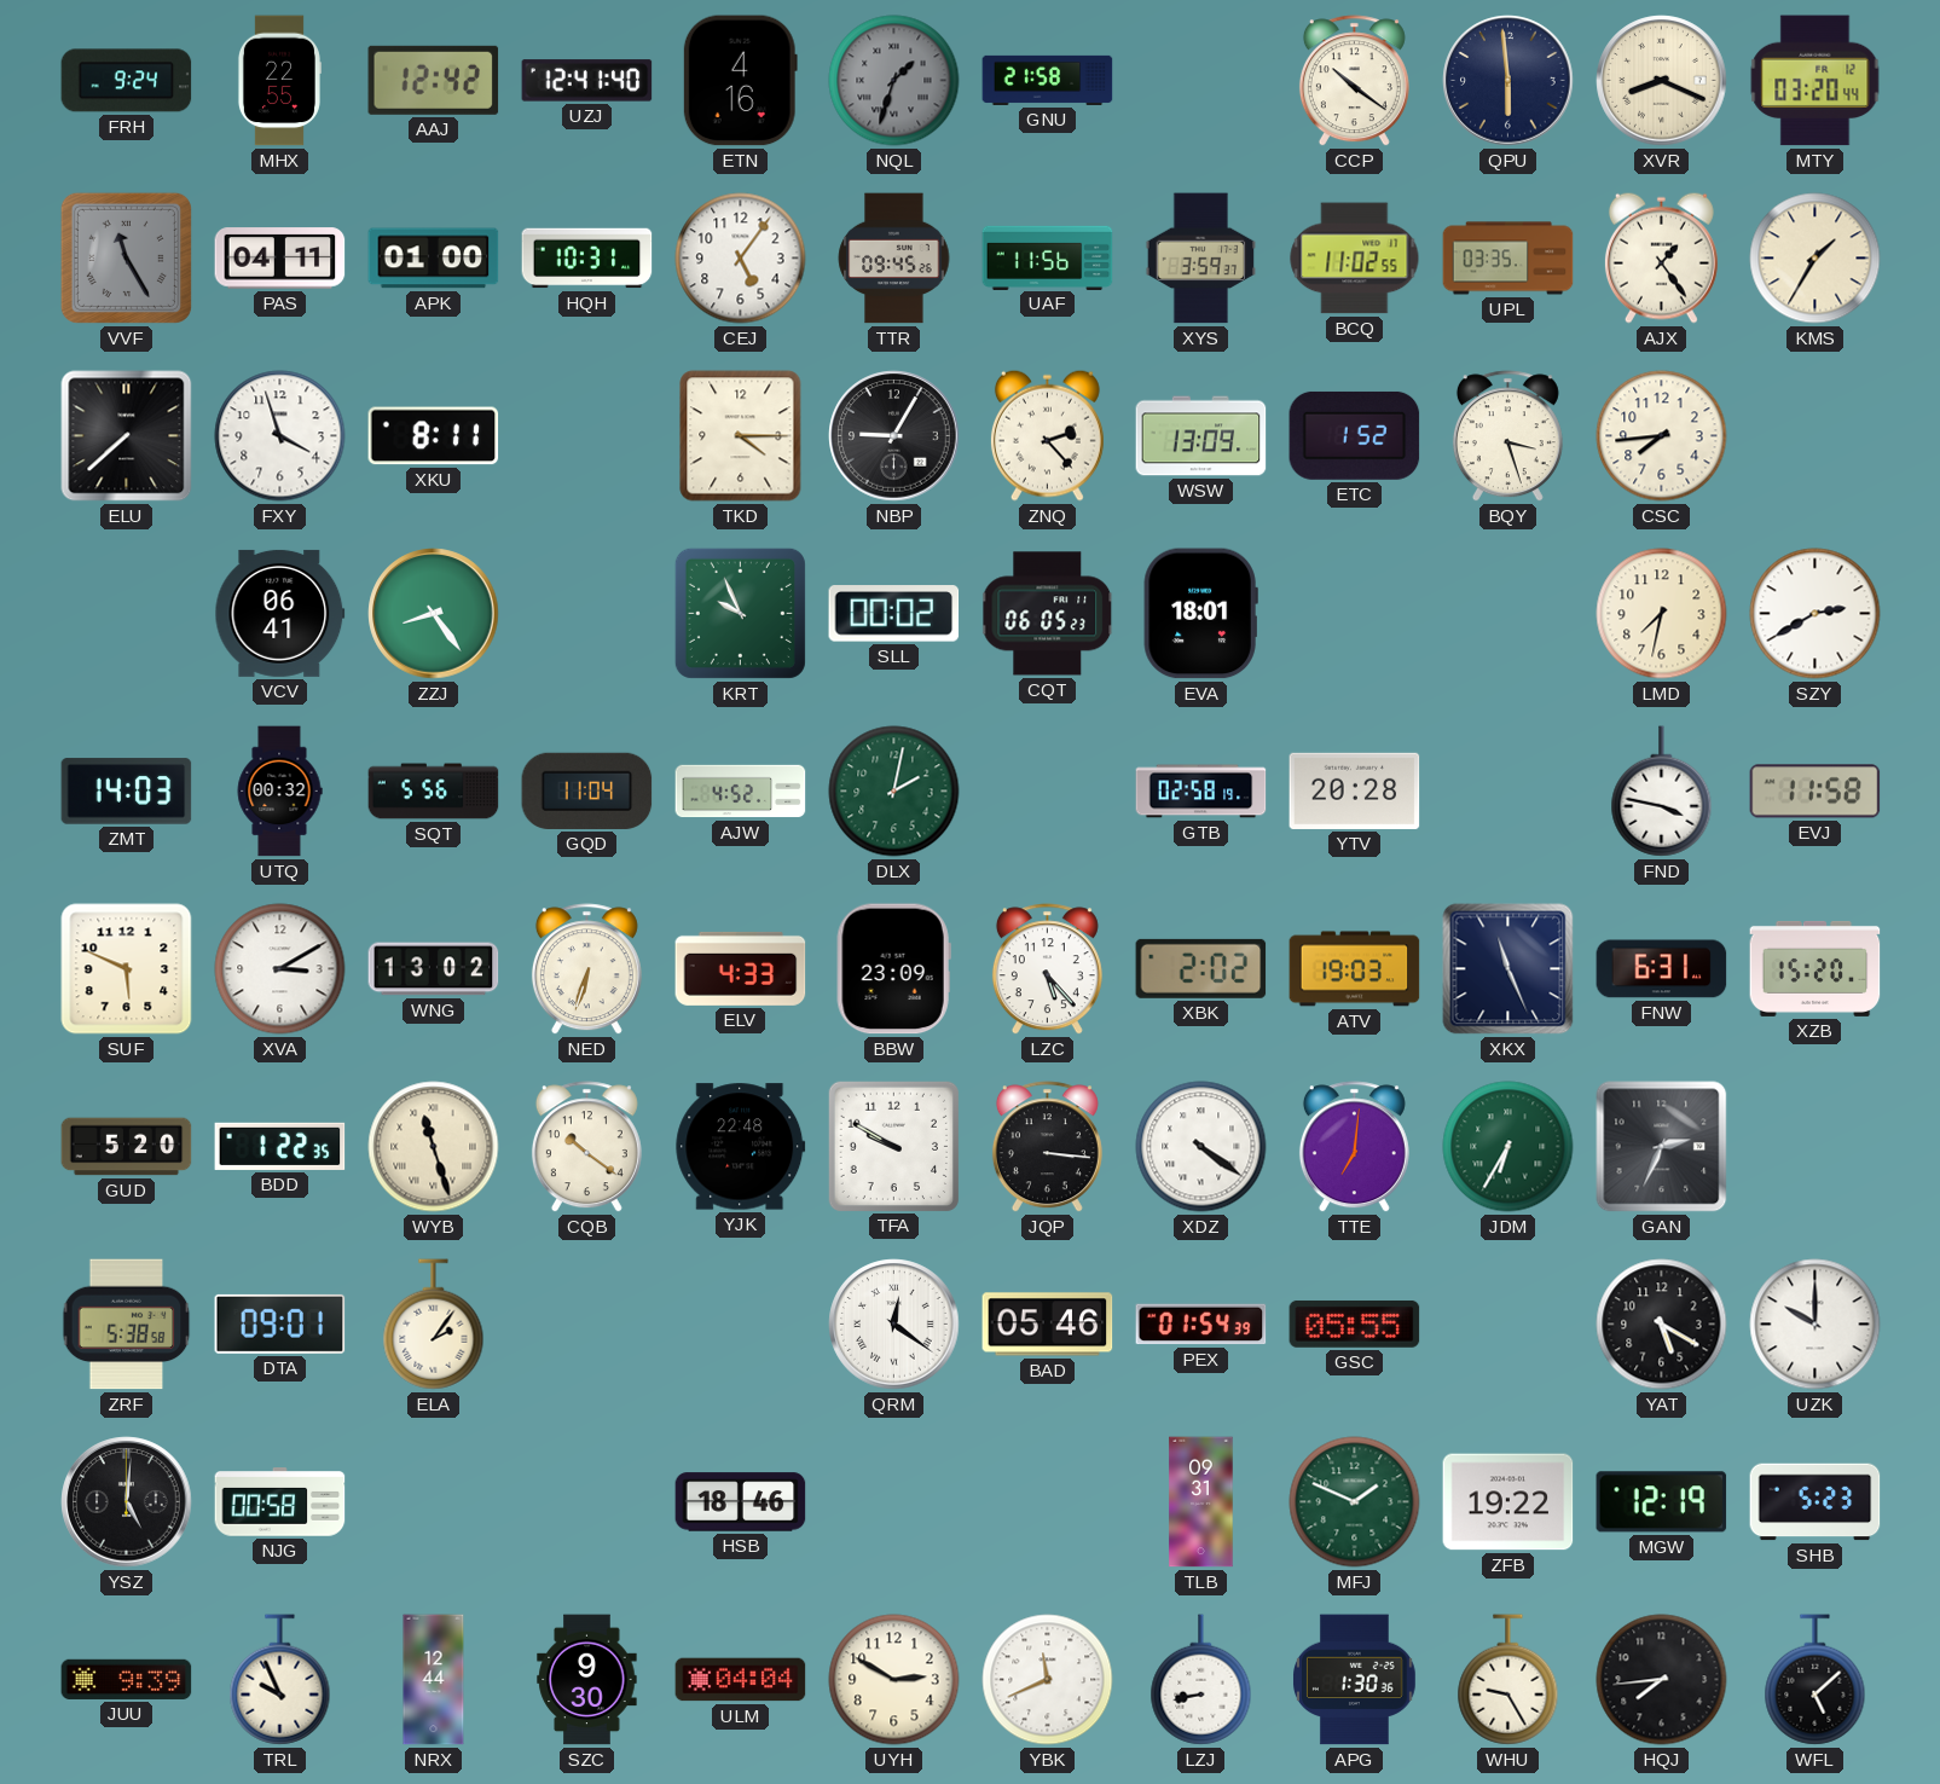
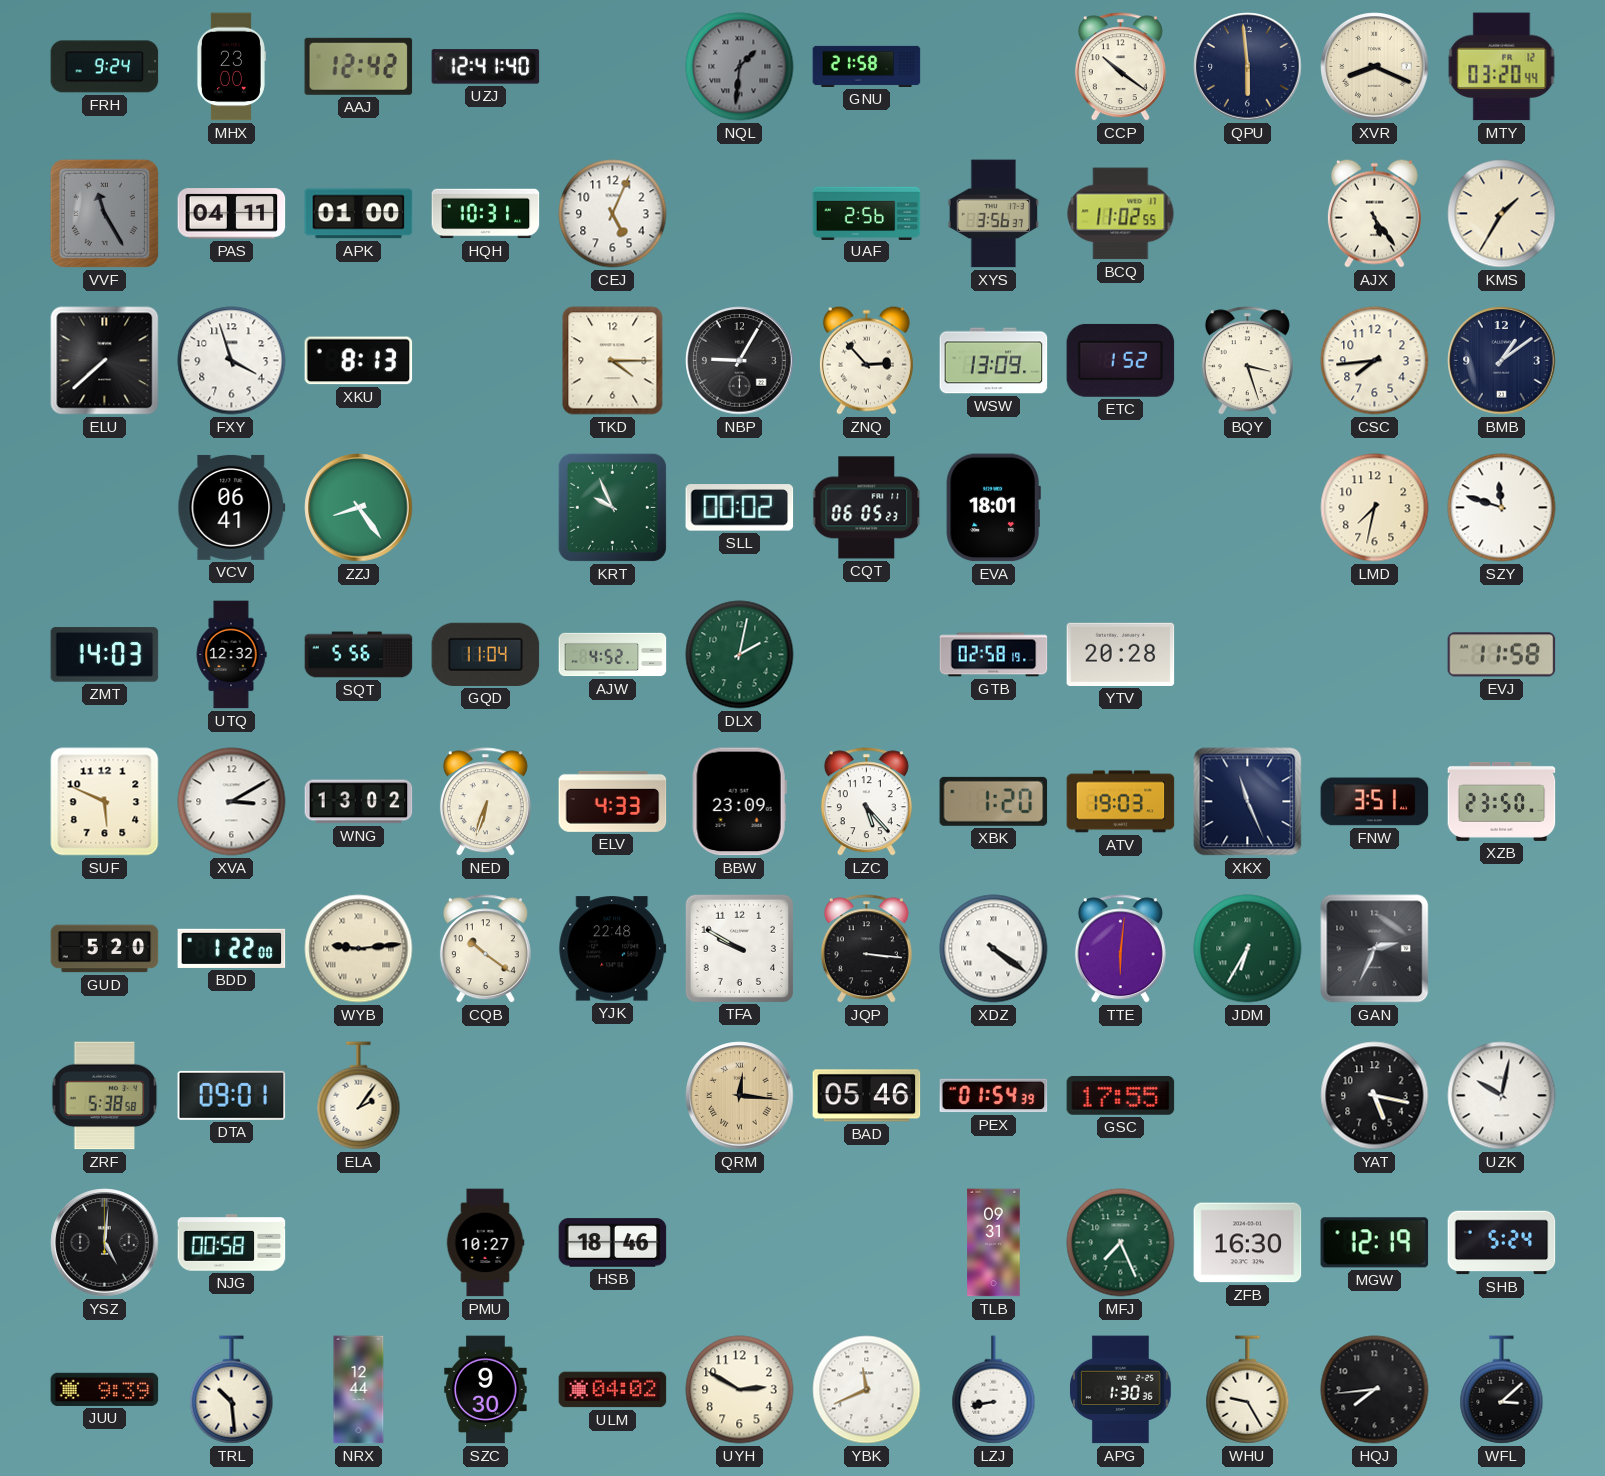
MHX: 22:55 -> 23:00 (231, 67)
ETN: 4:16 -> none (740, 81)
NQL: 1:33 -> 1:31 (740, 67)
CEJ: 5:06 -> 5:04 (613, 214)
TTR: 09:45 -> none (894, 259)
UAF: 11:56 -> 2:56 (867, 213)
XYS: 3:59 -> 3:56 (993, 214)
UPL: 03:35 -> none (1508, 259)
AJX: 1:24 -> 5:24 (1374, 213)
XKU: 8:11 -> 8:13 (359, 361)
ZNQ: 2:23 -> 2:53 (866, 360)
BMB: none -> 1:09 (1502, 361)
SZY: 2:40 -> 11:48 (1502, 508)
UTQ: 00:32 -> 12:32 (231, 655)
FND: 3:47 -> none (1662, 792)
XBK: 2:02 -> 1:20 (994, 801)
FNW: 6:31 -> 3:51 (1375, 802)
XZB: 15:20 -> 23:50 (1502, 801)
BDD: 1:22:35 -> 1:22:00 (232, 948)
WYB: 11:27 -> 9:14 (359, 949)
TTE: 7:01 -> 6:01 (1120, 949)
QRM: 12:21 -> 12:16 (740, 1096)
QRM dial: white -> champagne (740, 1096)
GSC: 05:55 -> 17:55 (1121, 1095)
YAT: 5:20 -> 5:17 (1375, 1096)
UZK: 10:00 -> 10:02 (1502, 1096)
PMU: none -> 10:27 (485, 1243)
MFJ: 1:49 -> 7:26 (1121, 1243)
ZFB: 19:22 -> 16:30 (1248, 1243)
SHB: 5:23 -> 5:24 (1502, 1243)
TRL: 9:56 -> 10:29 (232, 1390)
ULM: 04:04 -> 04:02 (613, 1390)
WFL: 5:08 -> 3:08 (1502, 1390)
